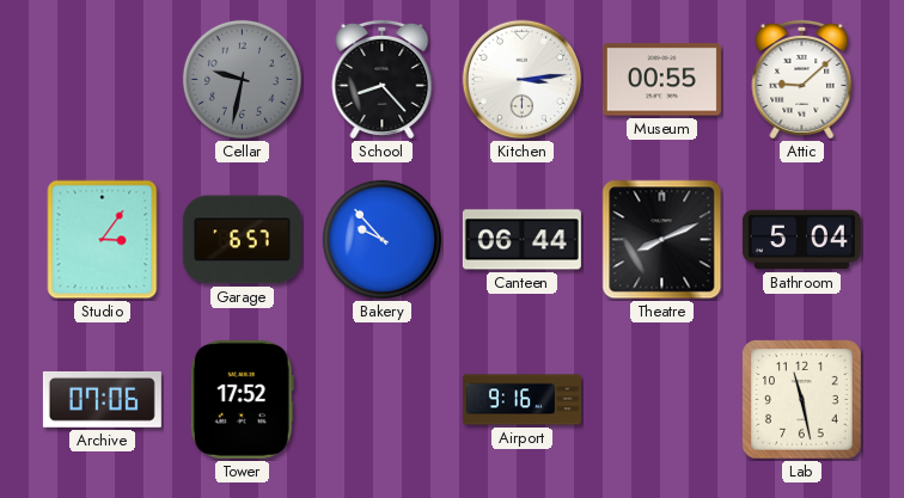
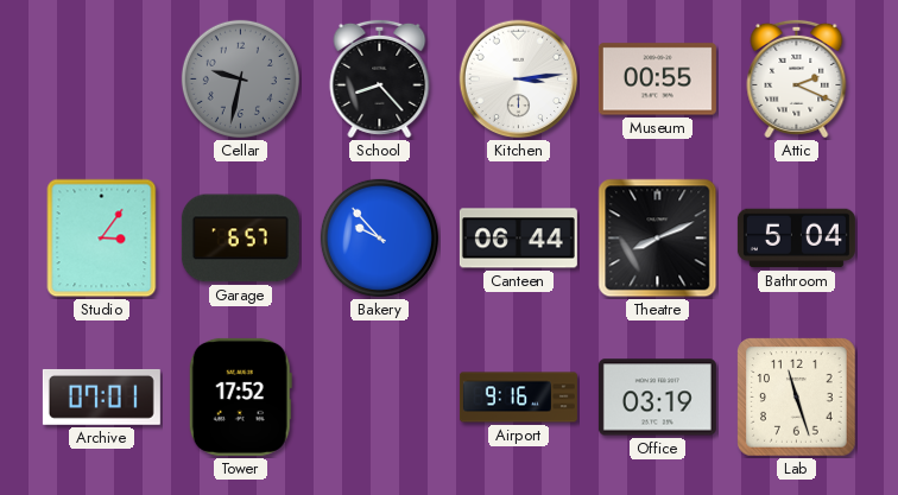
Attic: 9:08 -> 2:19 (797, 78)
Archive: 07:06 -> 07:01 (101, 396)
Office: none -> 03:19 (657, 398)
Lab: 11:28 -> 11:27 (797, 398)
